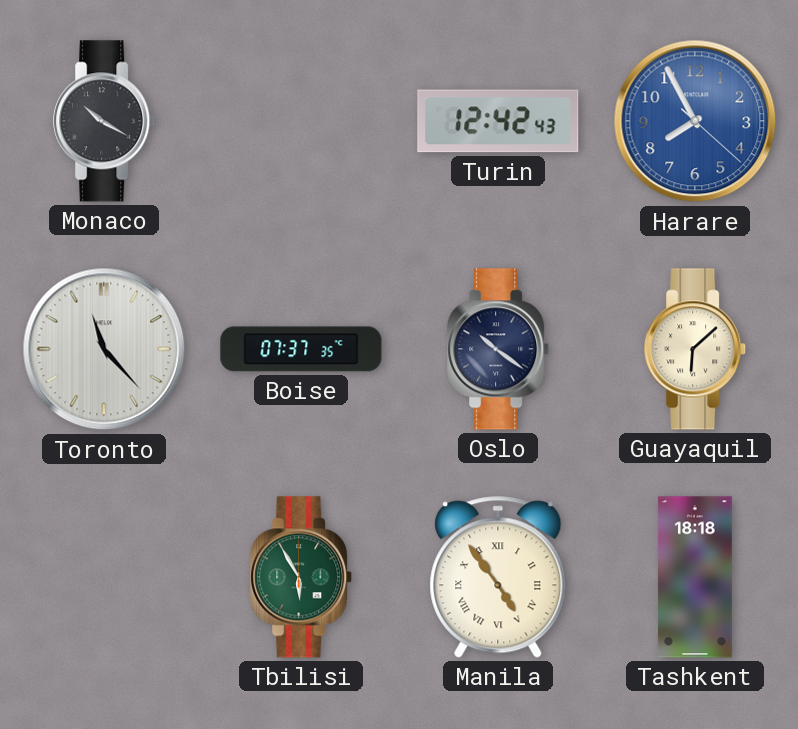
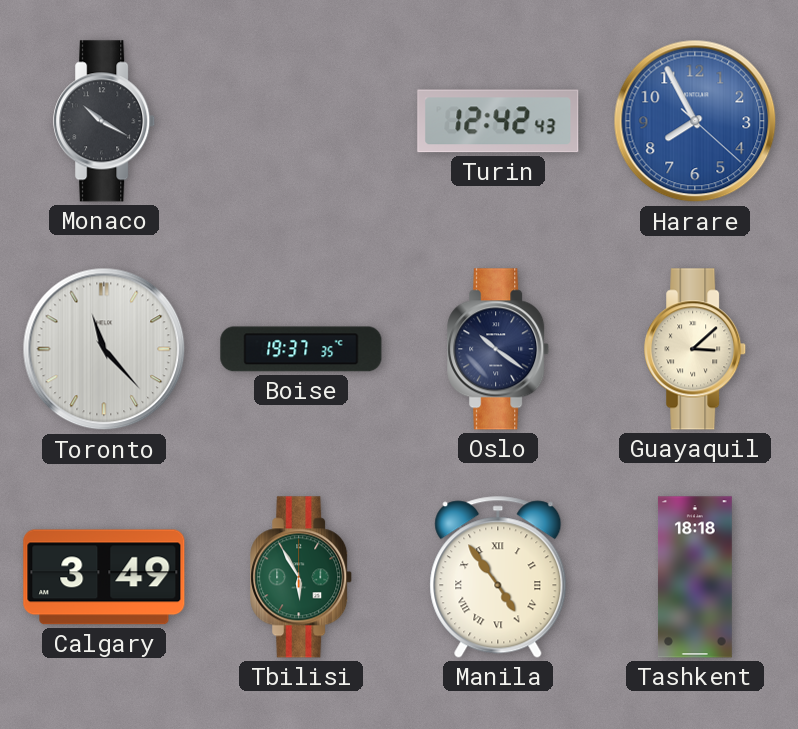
Boise: 07:37 -> 19:37 (301, 349)
Guayaquil: 6:08 -> 3:08 (696, 349)
Calgary: none -> 3:49 (104, 577)
